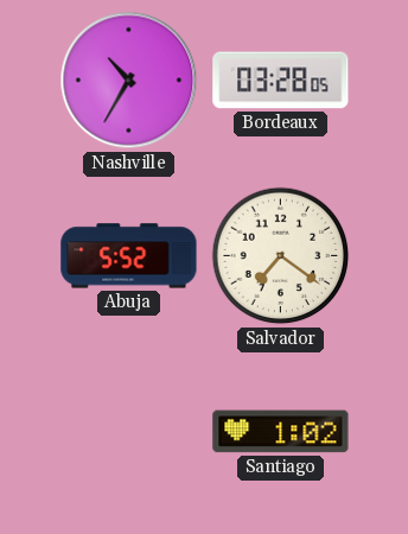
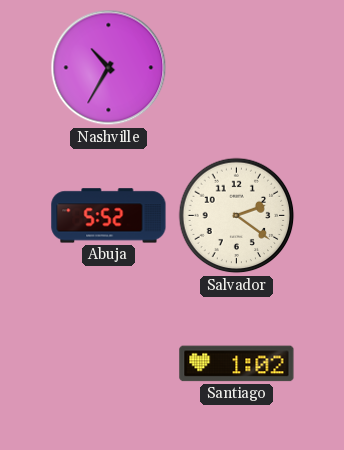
Bordeaux: 03:28 -> none (281, 81)
Salvador: 7:21 -> 2:21 (237, 216)
